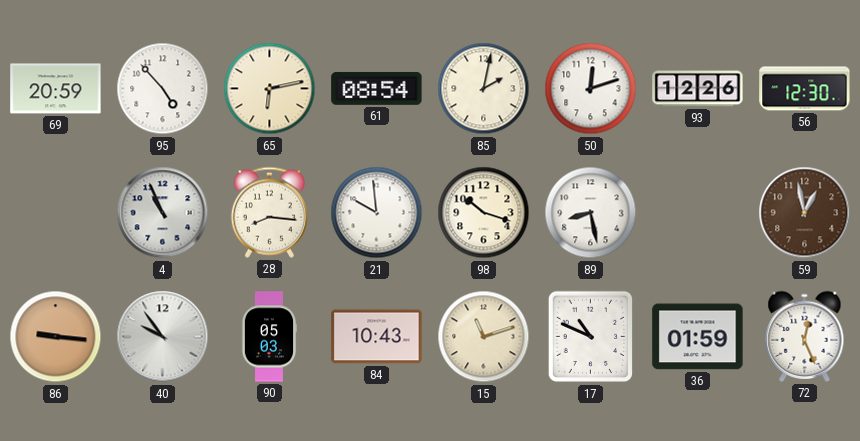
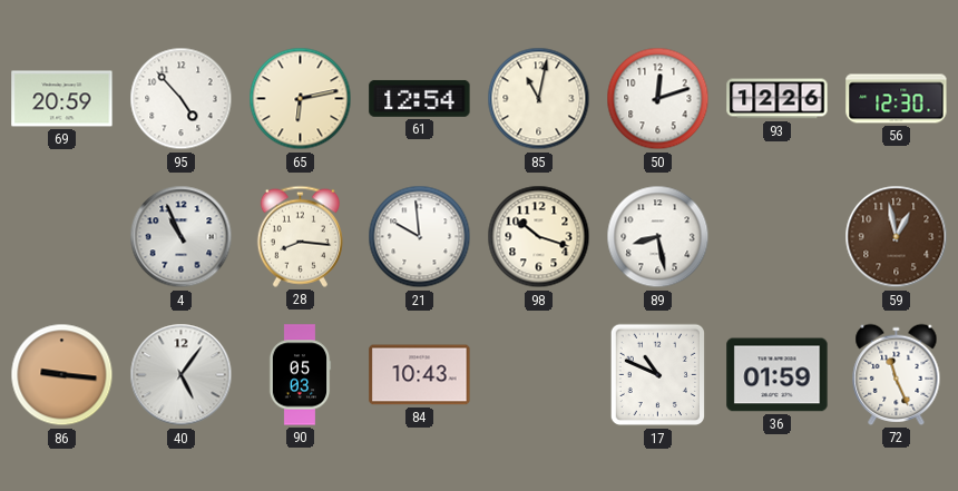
61: 08:54 -> 12:54 (420, 98)
85: 2:02 -> 11:02 (539, 99)
40: 9:54 -> 5:06 (182, 375)
15: 11:12 -> none (484, 337)
72: 12:26 -> 11:26 (897, 374)
